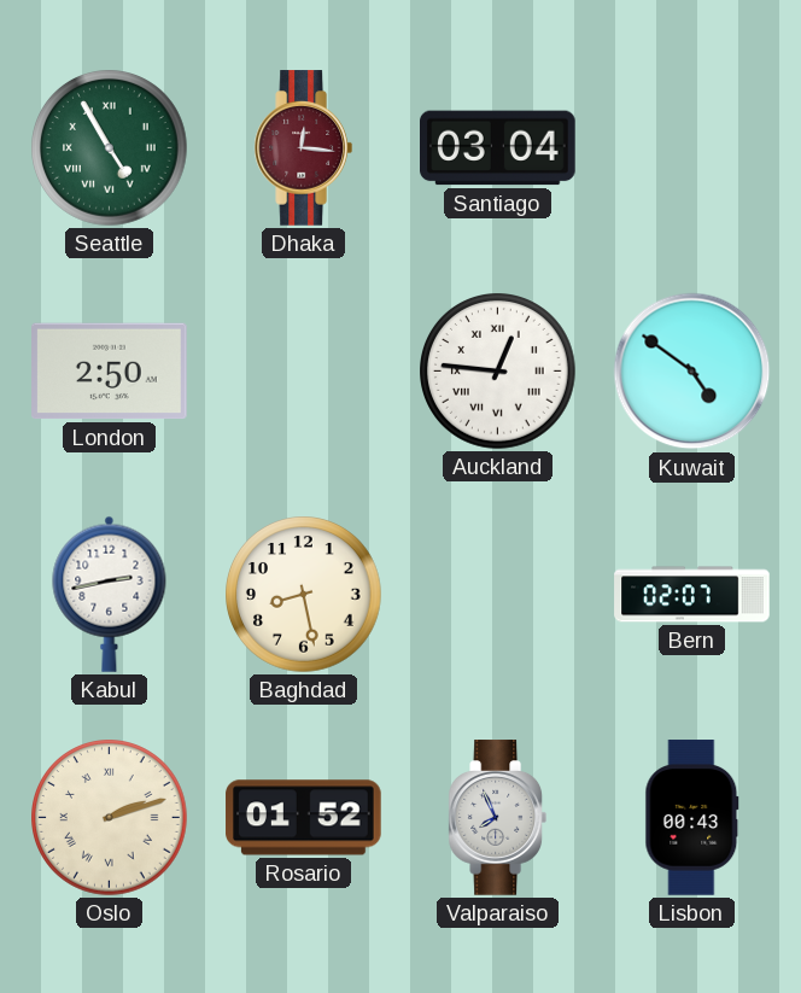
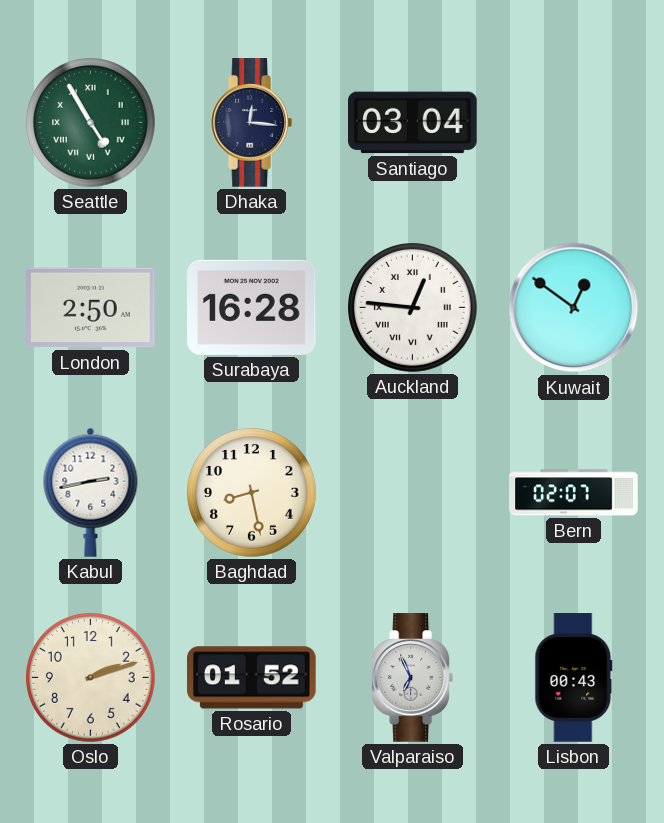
Dhaka dial: burgundy -> navy (251, 123)
Surabaya: none -> 16:28 (252, 307)
Kuwait: 4:51 -> 12:51 (574, 308)
Oslo numerals: Roman -> Arabic (91, 678)
Valparaiso: 7:56 -> 6:56 (412, 678)
